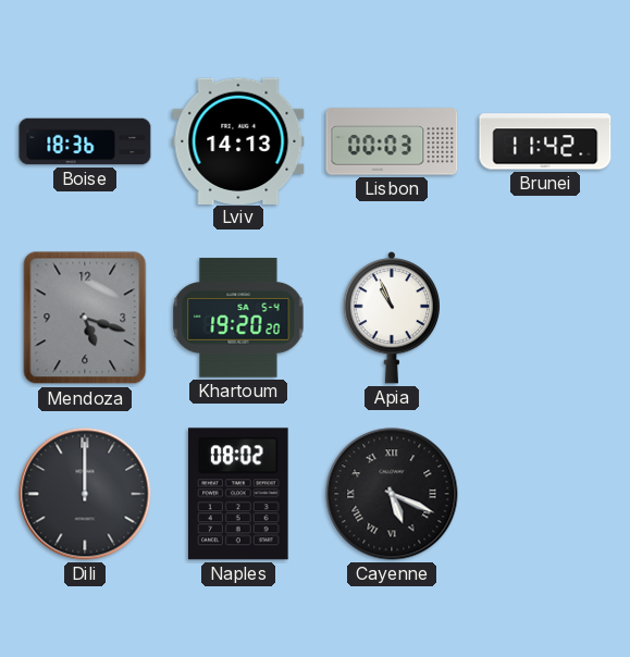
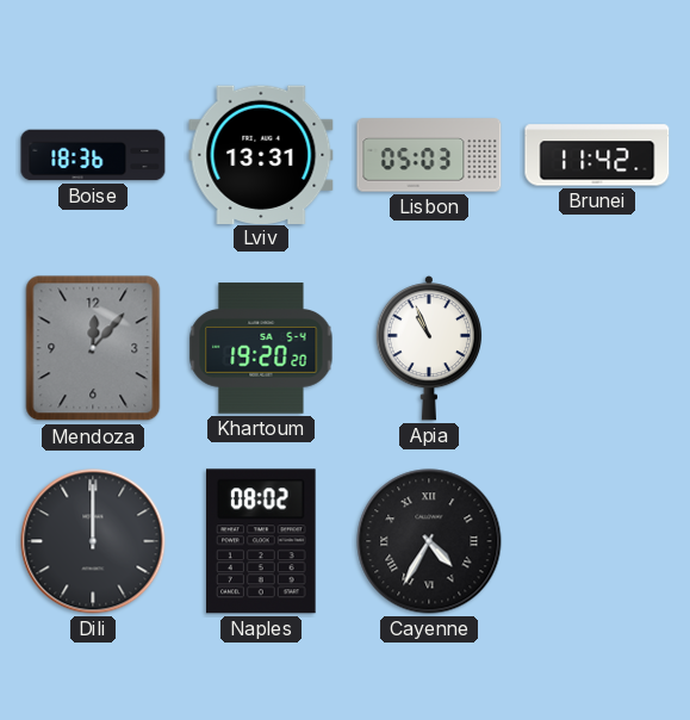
Lviv: 14:13 -> 13:31 (261, 154)
Lisbon: 00:03 -> 05:03 (429, 155)
Mendoza: 5:18 -> 12:07 (93, 348)
Cayenne: 5:19 -> 4:35 (429, 541)
